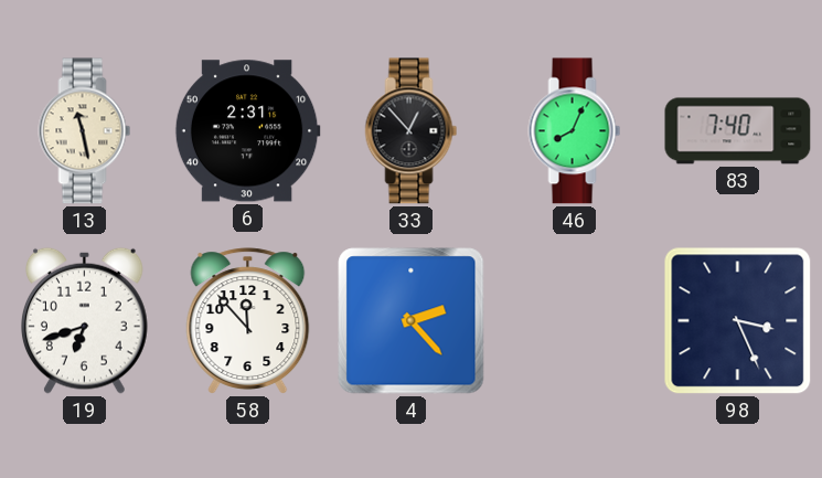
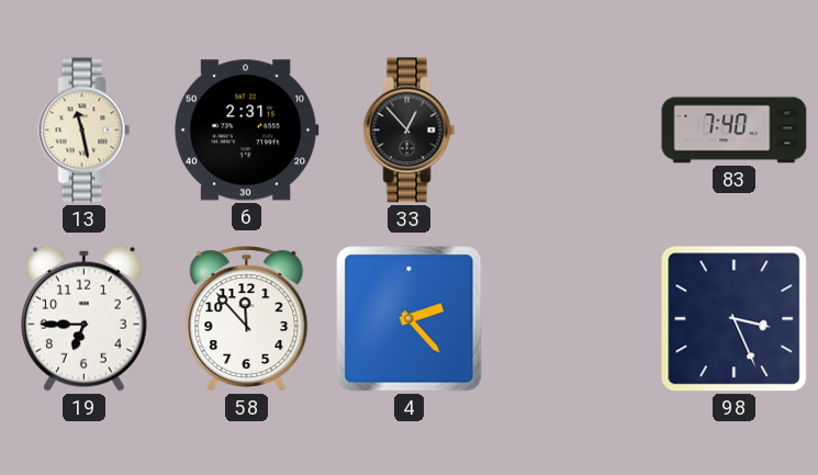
46: 8:04 -> none (575, 131)
19: 6:42 -> 6:45 (85, 318)
